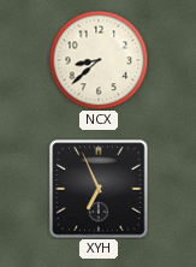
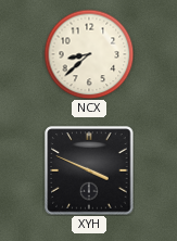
XYH: 6:56 -> 3:49 (89, 170)
